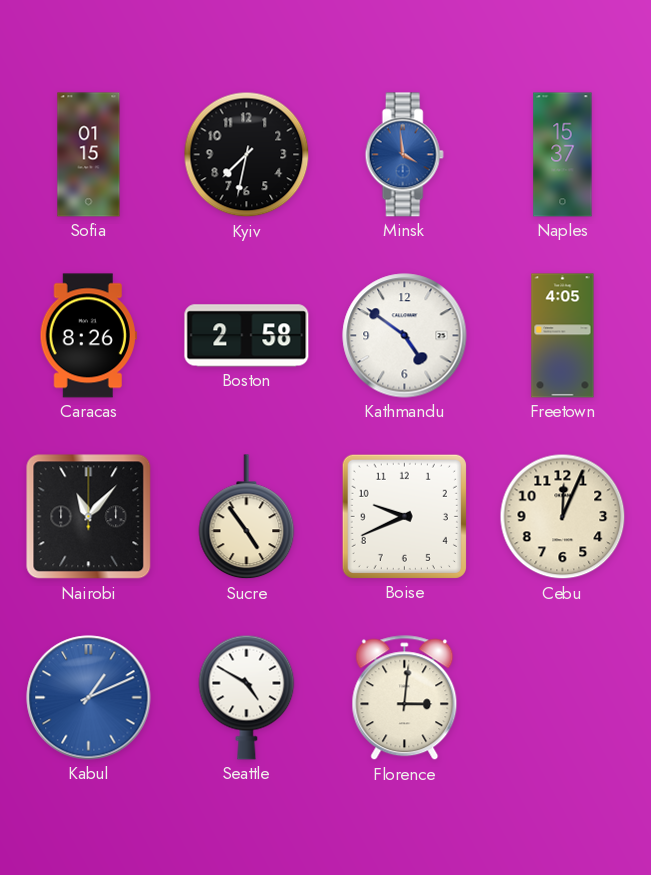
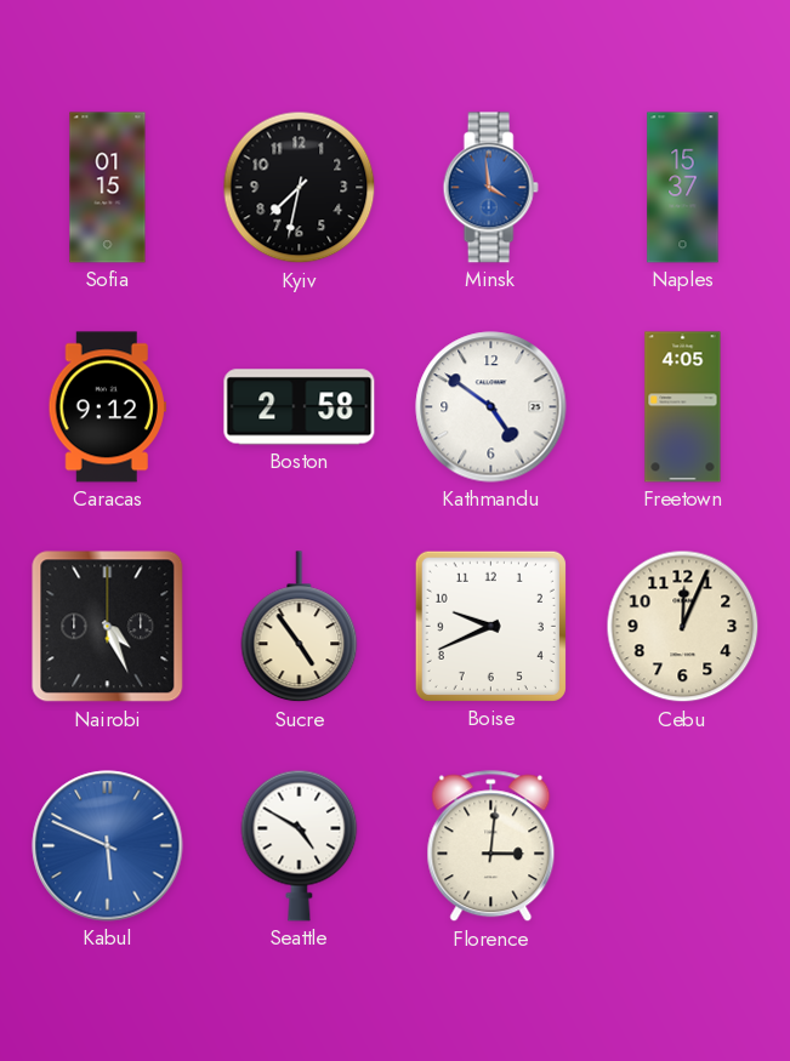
Caracas: 8:26 -> 9:12 (107, 407)
Nairobi: 11:07 -> 4:26 (108, 627)
Kabul: 1:11 -> 5:49 (108, 846)
